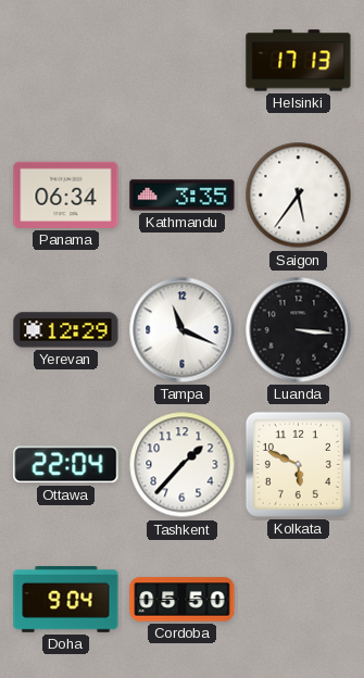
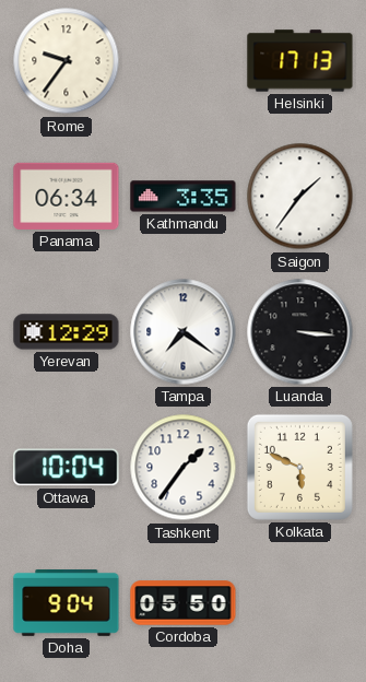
Rome: none -> 9:36 (67, 61)
Saigon: 5:36 -> 1:36 (300, 197)
Tampa: 11:19 -> 7:21 (184, 332)
Ottawa: 22:04 -> 10:04 (67, 468)
Tashkent: 1:37 -> 1:36 (184, 468)
